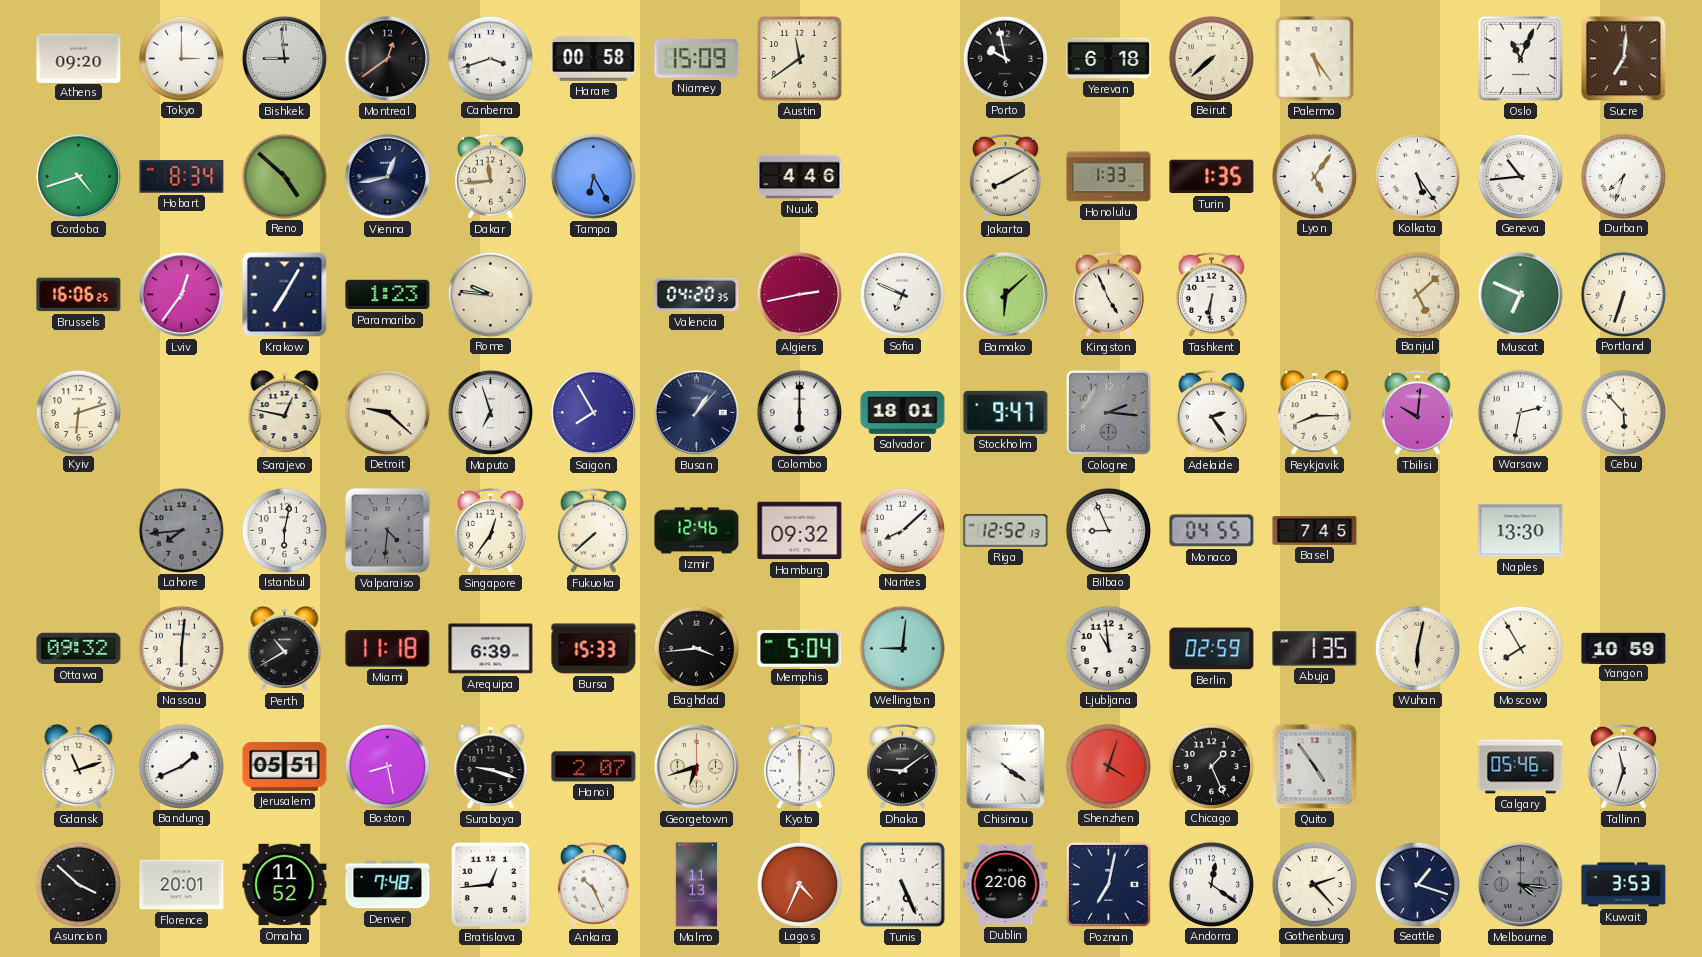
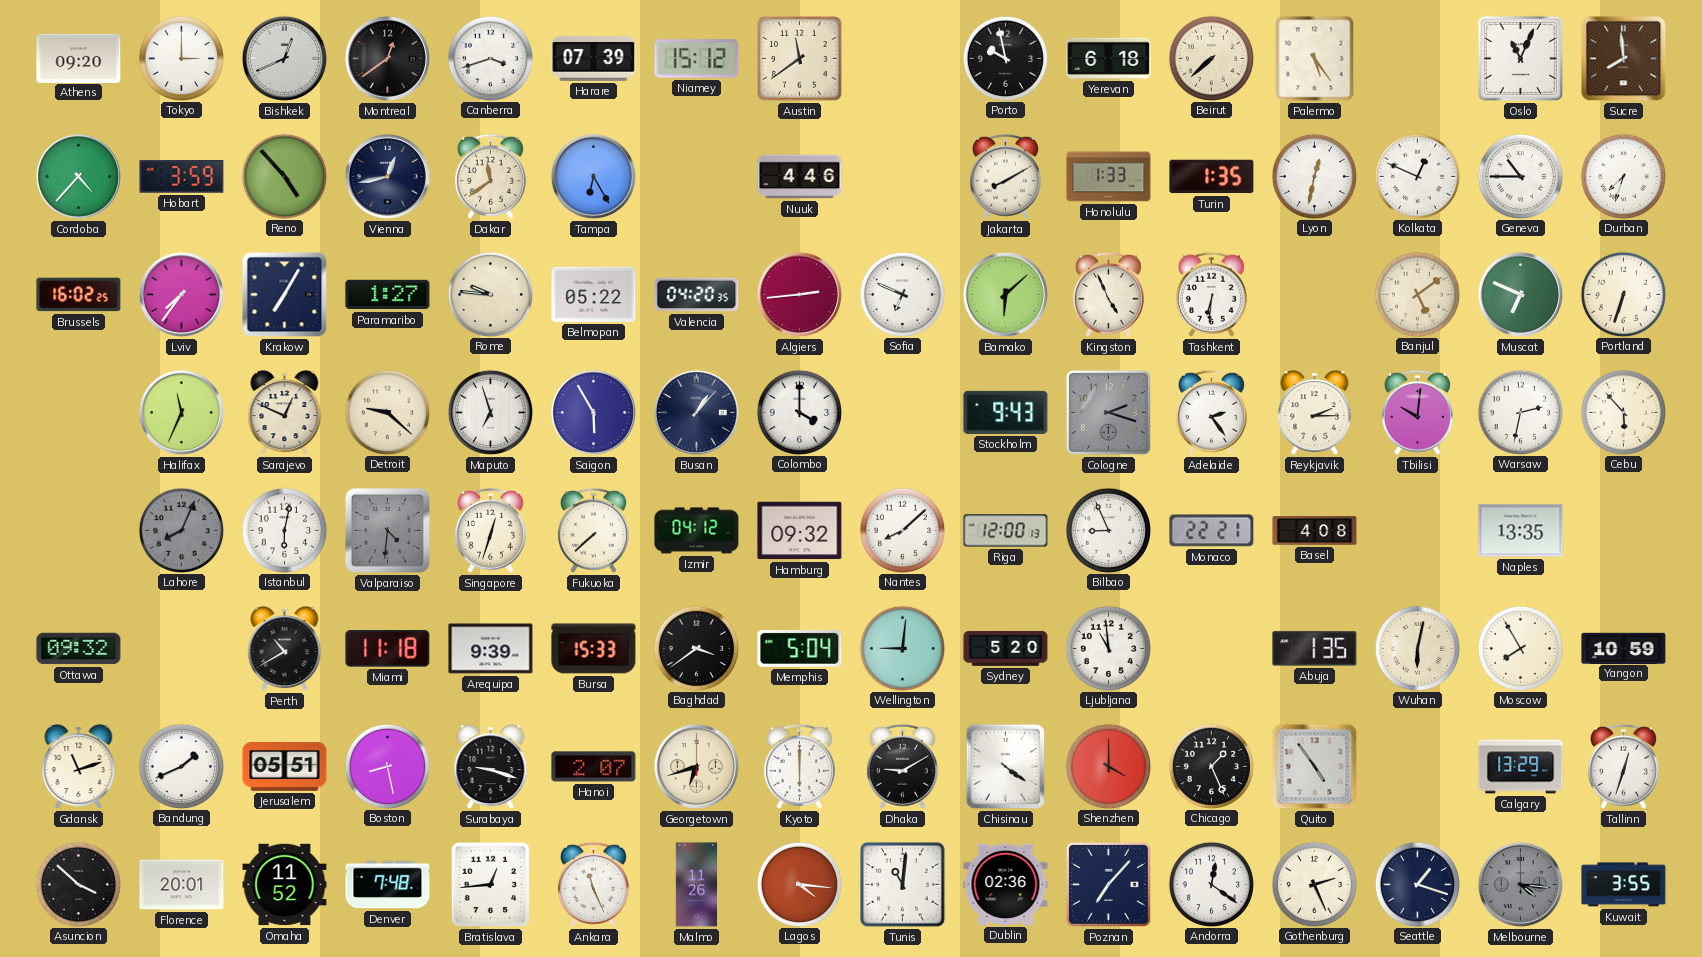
Bishkek: 8:59 -> 12:41 (284, 58)
Harare: 00:58 -> 07:39 (594, 58)
Niamey: 15:09 -> 15:12 (697, 59)
Sucre: 7:01 -> 7:59 (1624, 59)
Cordoba: 4:42 -> 4:37 (78, 176)
Hobart: 8:34 -> 3:59 (182, 177)
Reno: 4:52 -> 4:53 (284, 176)
Dakar: 11:44 -> 11:39 (490, 176)
Lyon: 5:06 -> 12:32 (1314, 176)
Kolkata: 5:24 -> 12:49 (1417, 176)
Geneva: 10:44 -> 10:45 (1520, 176)
Brussels: 16:06 -> 16:02 (79, 295)
Lviv: 12:36 -> 7:36 (181, 294)
Paramaribo: 1:23 -> 1:27 (388, 295)
Belmopan: none -> 05:22 (594, 294)
Algiers: 2:43 -> 2:44 (799, 294)
Banjul: 5:08 -> 5:09 (1417, 294)
Kyiv: 6:12 -> none (78, 412)
Halifax: none -> 11:34 (181, 412)
Sarajevo: 12:47 -> 12:49 (285, 413)
Saigon: 7:55 -> 5:55 (593, 412)
Colombo: 6:00 -> 4:00 (799, 412)
Salvador: 18:01 -> none (903, 413)
Stockholm: 9:47 -> 9:43 (1006, 412)
Cologne: 2:16 -> 2:18 (1108, 412)
Reykjavik: 8:15 -> 2:15 (1315, 413)
Lahore: 7:44 -> 8:04 (181, 530)
Singapore: 12:36 -> 12:33 (490, 530)
Izmir: 12:46 -> 04:12 (697, 531)
Riga: 12:52 -> 12:00 (1006, 531)
Monaco: 04:55 -> 22:21 (1212, 531)
Basel: 7:45 -> 4:08 (1315, 531)
Naples: 13:30 -> 13:35 (1521, 531)
Nassau: 6:01 -> none (181, 648)
Arequipa: 6:39 -> 9:39 (491, 649)
Baghdad: 3:44 -> 3:39 (696, 648)
Sydney: none -> 5:20 (1006, 648)
Berlin: 02:59 -> none (1212, 649)
Dhaka: 9:09 -> 9:10 (902, 766)
Shenzhen: 4:03 -> 4:00 (1108, 766)
Calgary: 05:46 -> 13:29 (1521, 767)
Tallinn: 11:33 -> 12:33 (1623, 766)
Ankara: 10:26 -> 11:26 (593, 884)
Malmo: 11:13 -> 11:26 (697, 885)
Lagos: 4:34 -> 4:16 (799, 884)
Tunis: 5:26 -> 11:01 (903, 885)
Dublin: 22:06 -> 02:36 (1006, 884)
Poznan: 7:02 -> 7:07 (1108, 884)
Gothenburg: 2:23 -> 2:26 (1314, 884)
Kuwait: 3:53 -> 3:55 (1624, 885)
